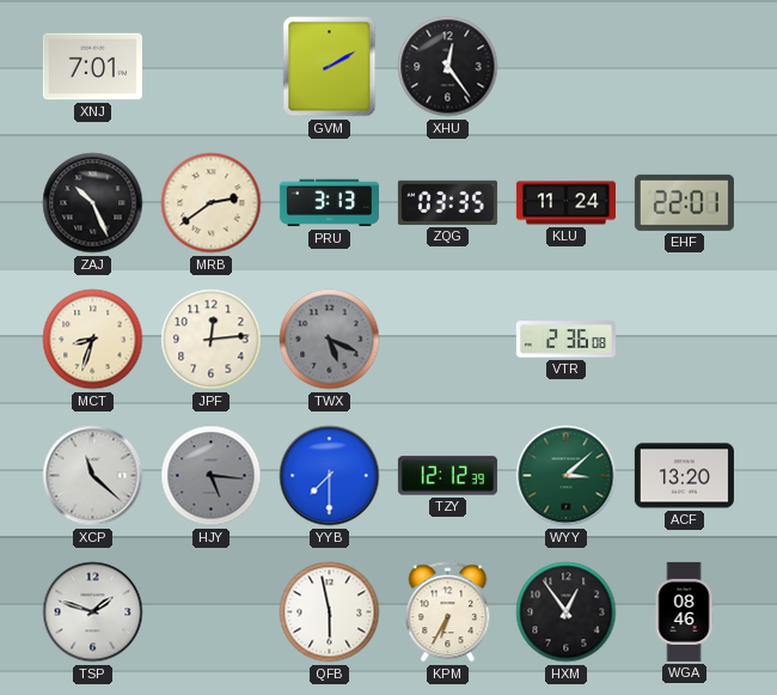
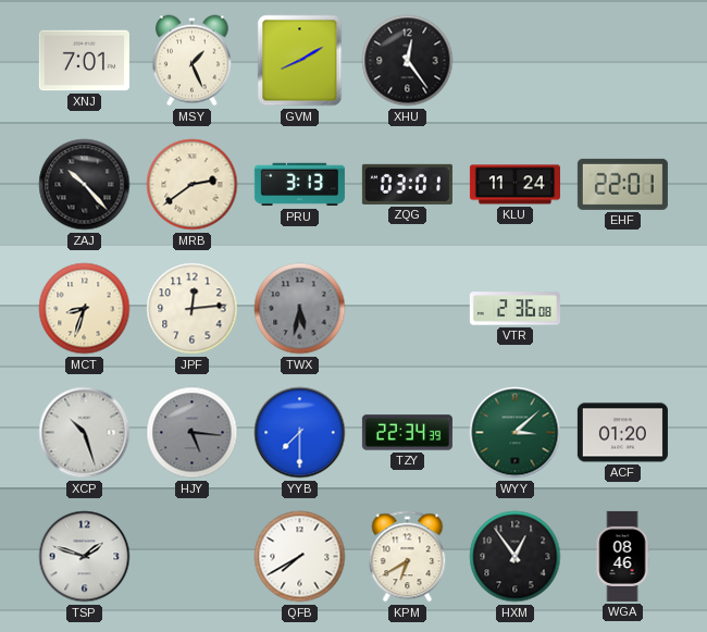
MSY: none -> 1:26 (191, 61)
GVM: 2:10 -> 8:10 (300, 61)
ZAJ: 10:26 -> 10:23 (85, 185)
ZQG: 03:35 -> 03:01 (407, 184)
TWX: 5:19 -> 5:32 (300, 309)
XCP: 11:22 -> 10:27 (85, 433)
TZY: 12:12 -> 22:34 (407, 433)
ACF: 13:20 -> 01:20 (622, 433)
QFB: 5:58 -> 7:40 (300, 557)
KPM: 6:35 -> 6:40 (408, 557)
